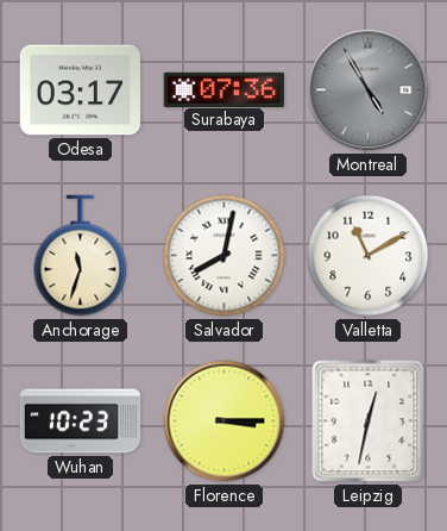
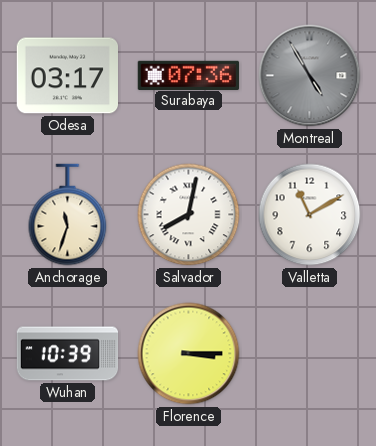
Wuhan: 10:23 -> 10:39 (68, 354)
Leipzig: 12:32 -> none (369, 421)
